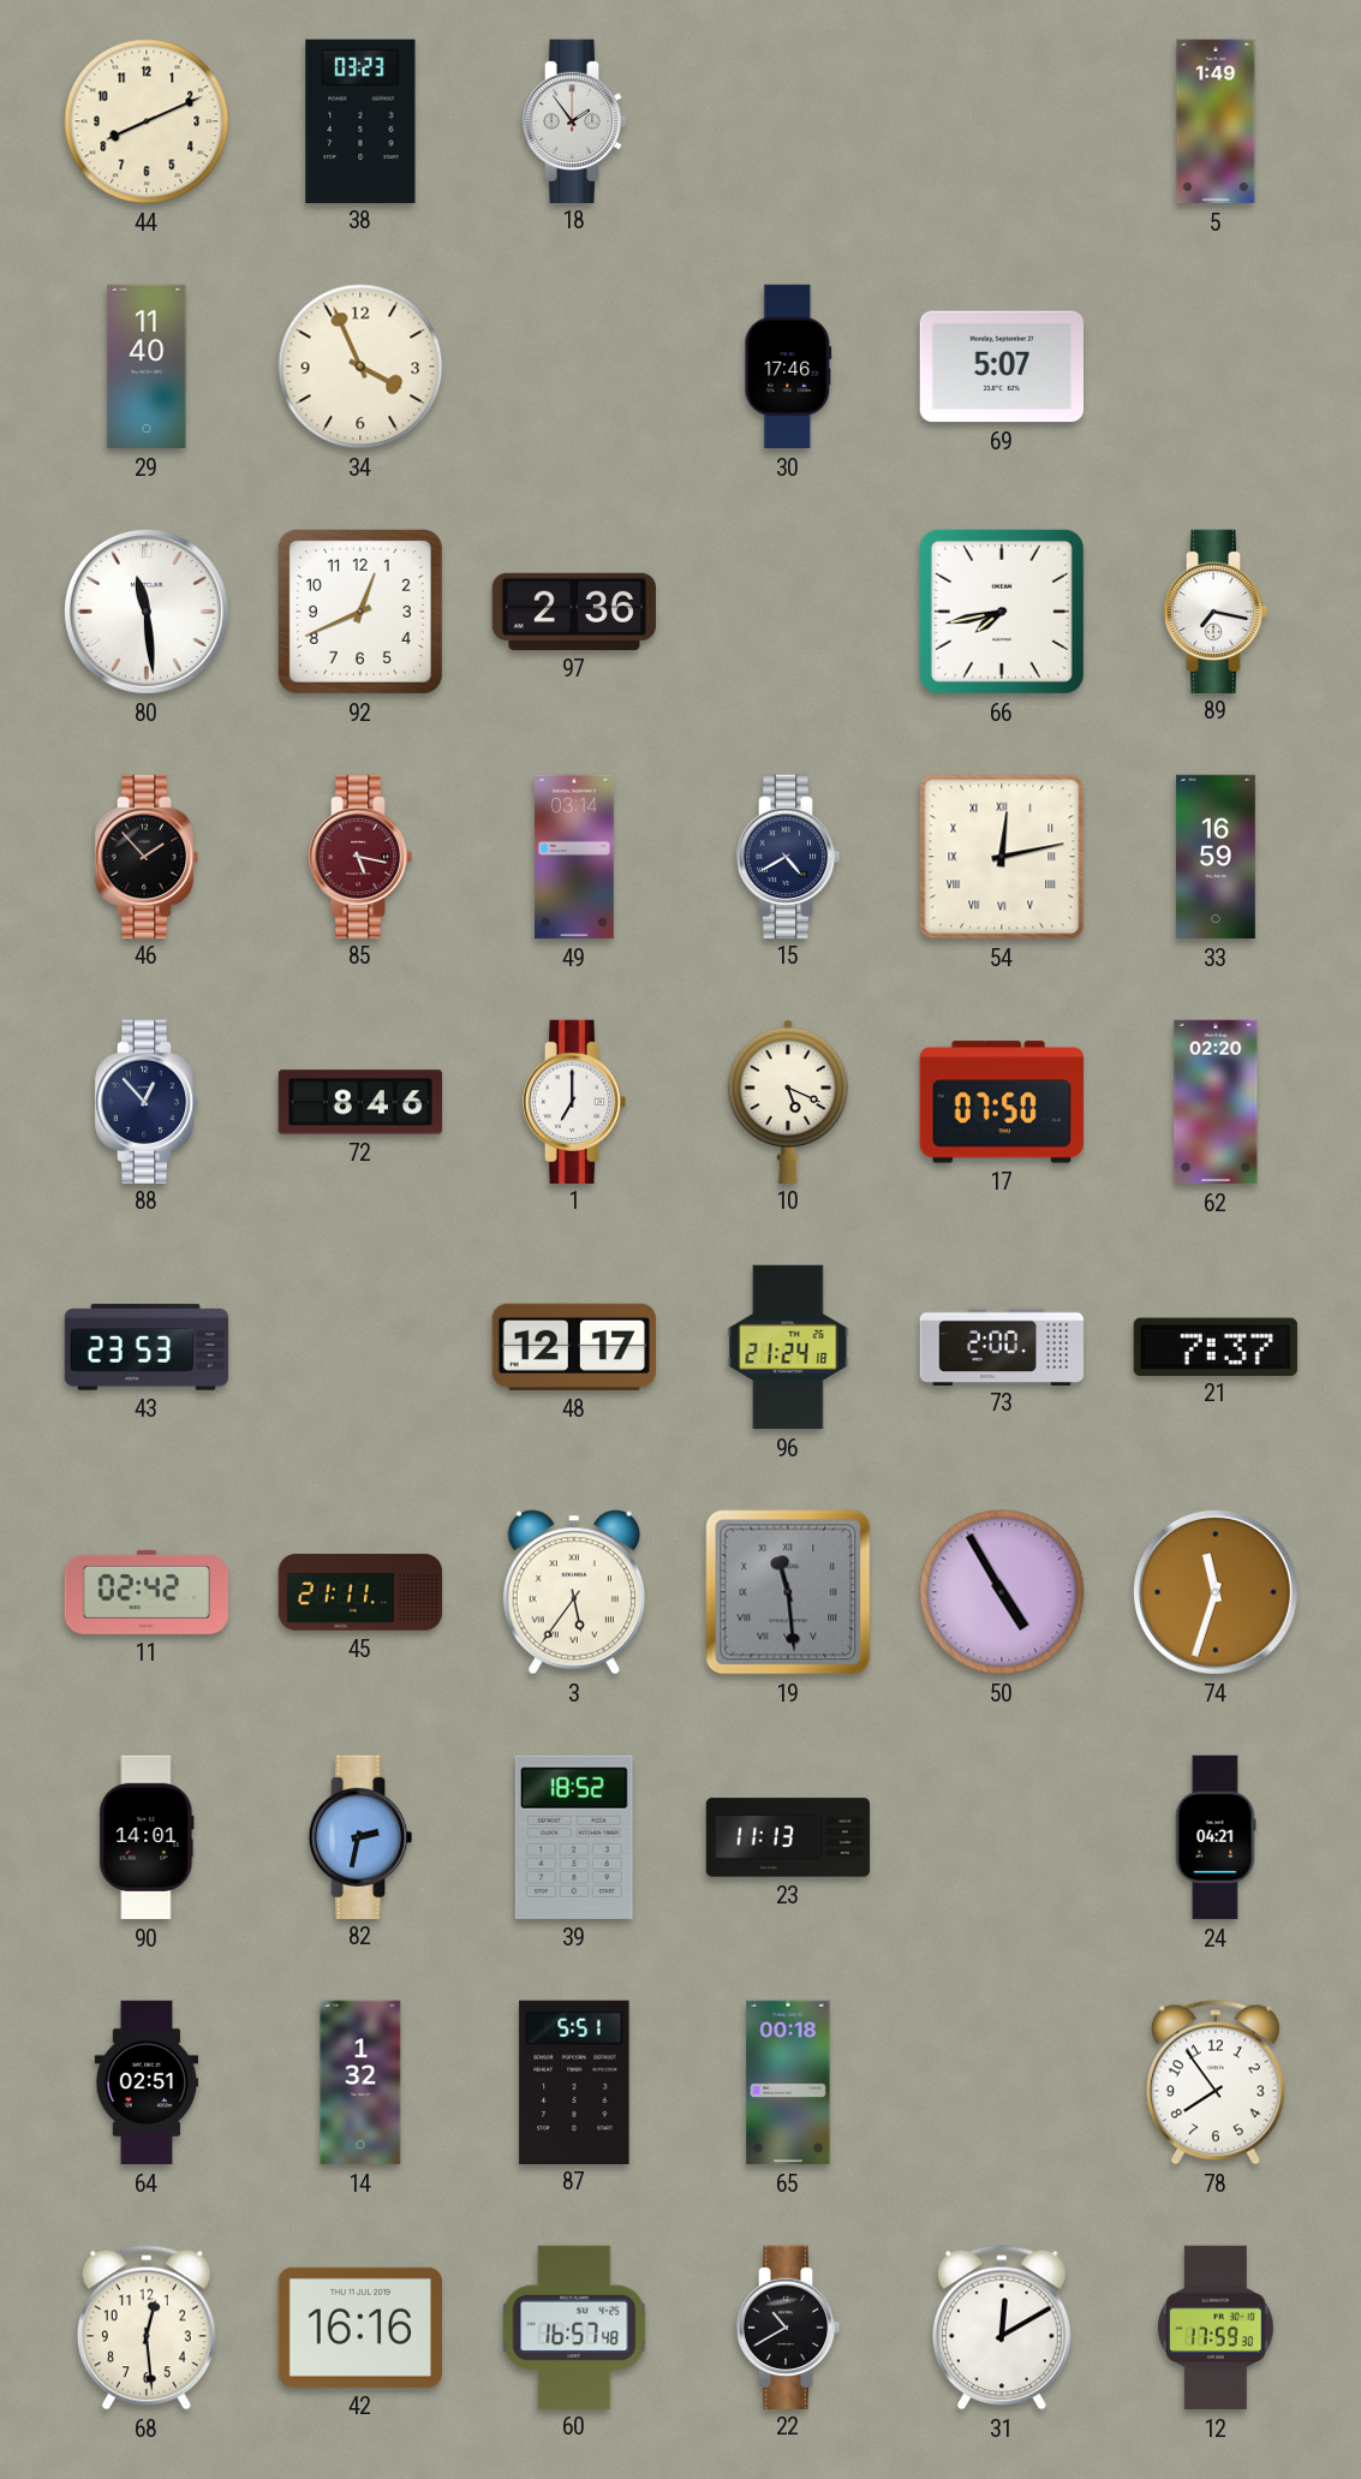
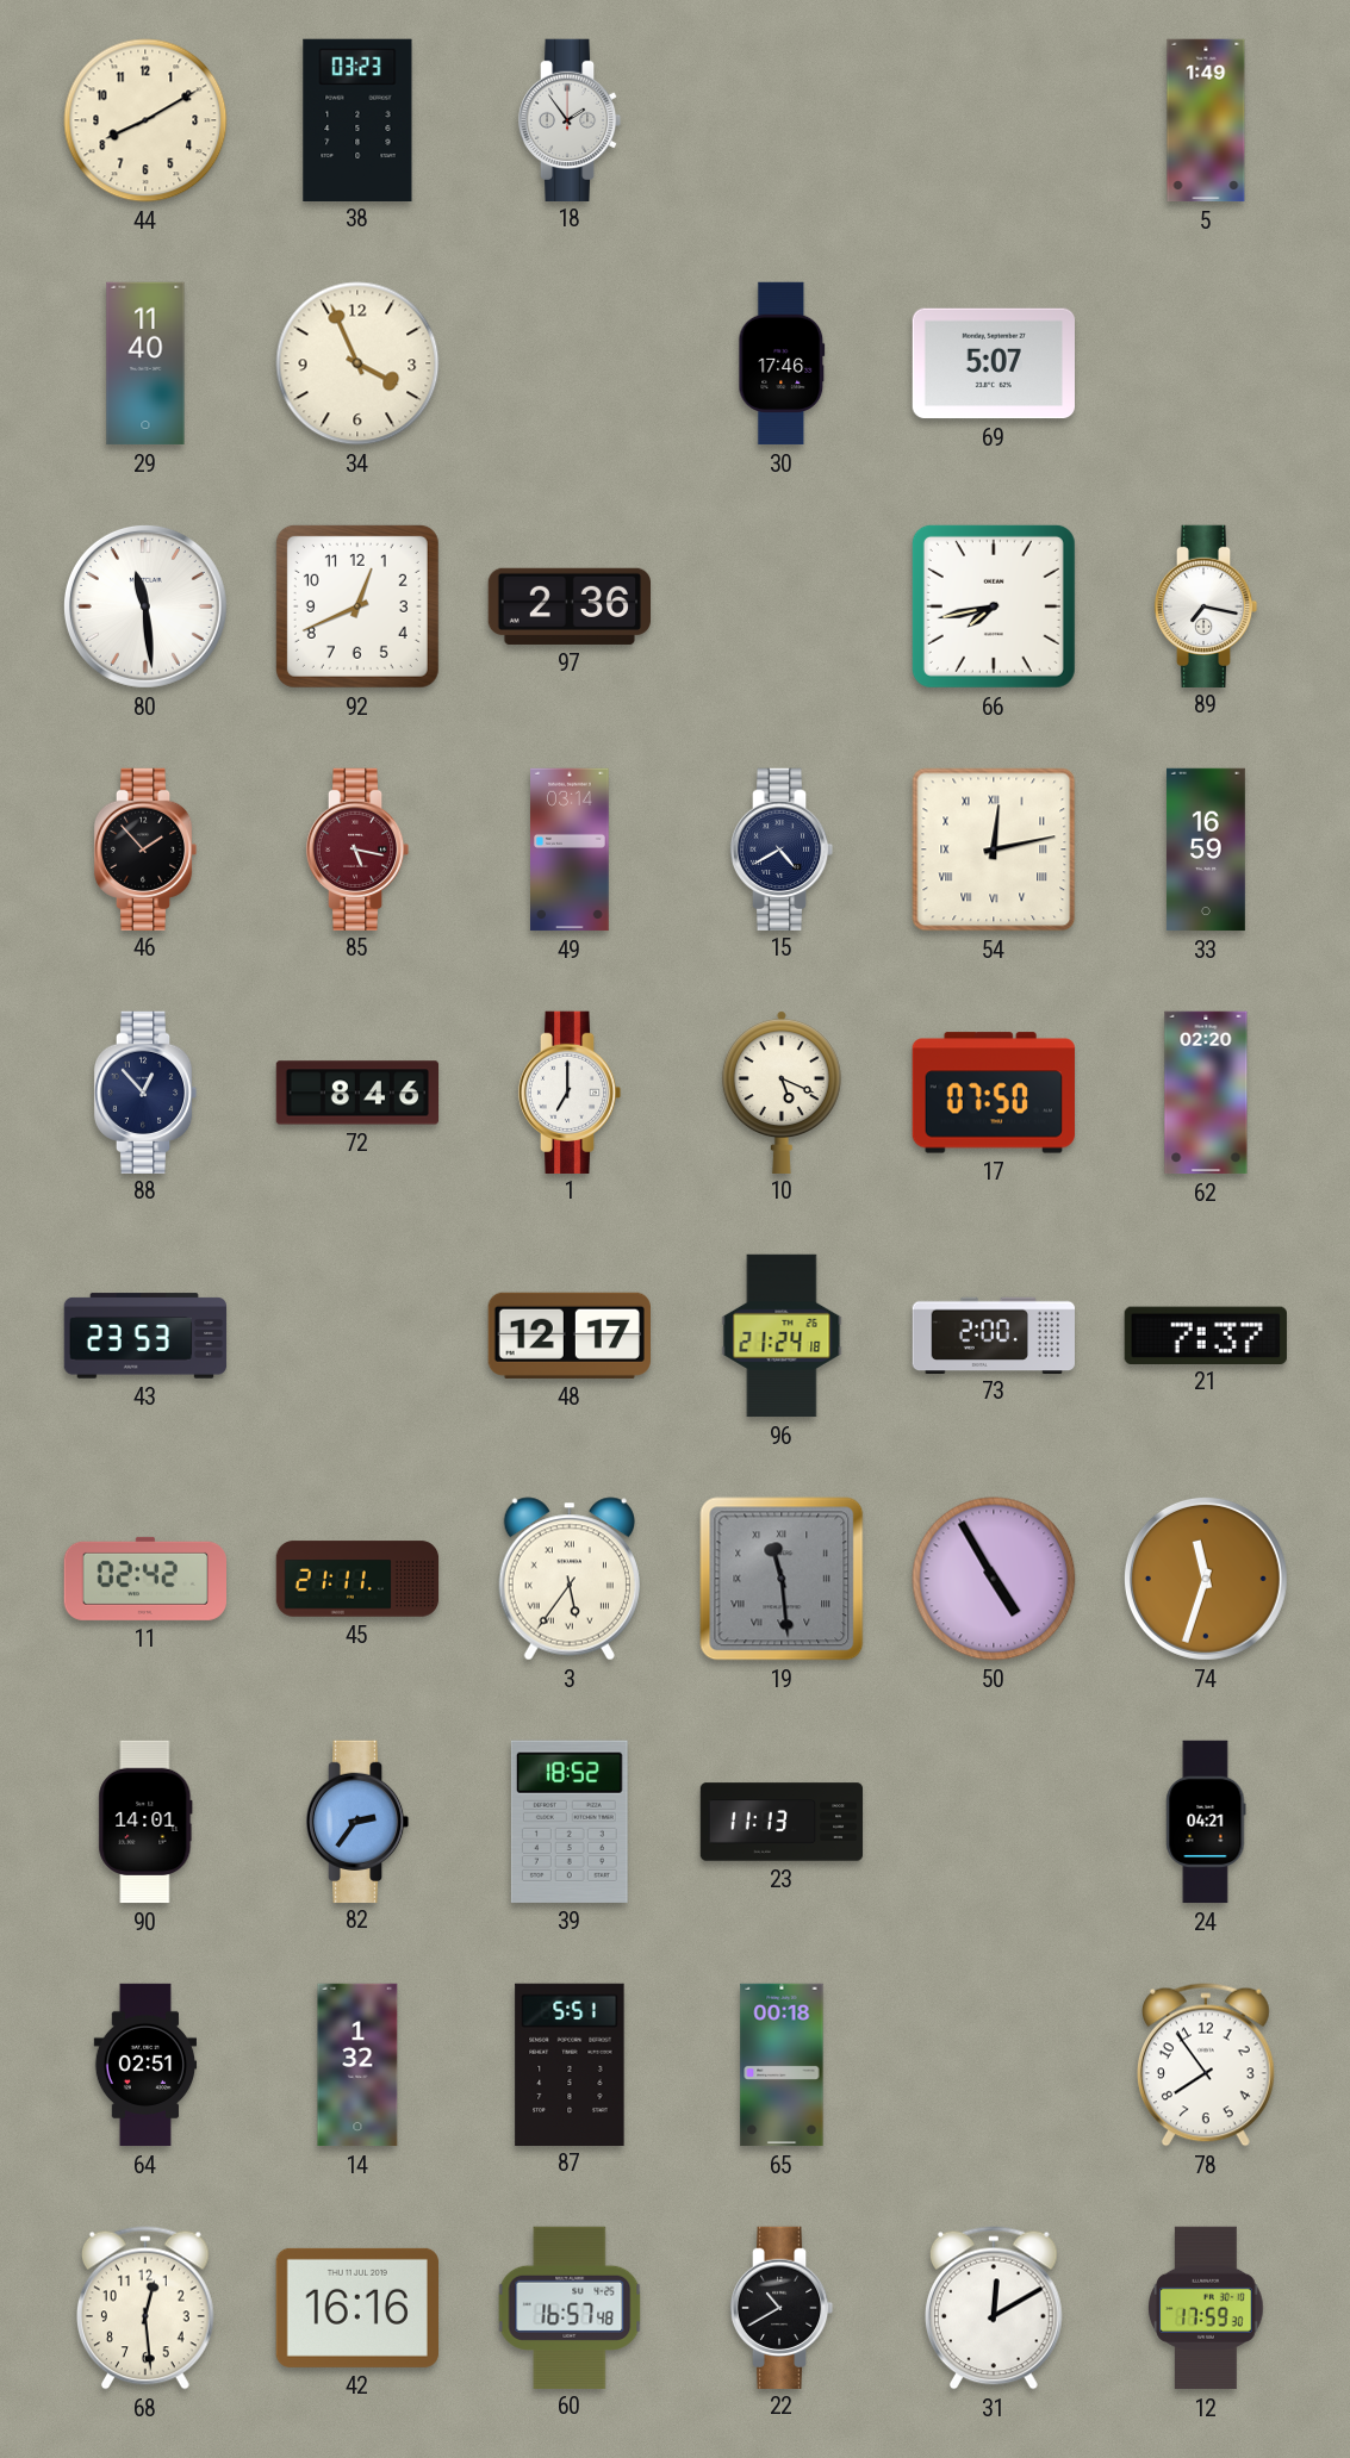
44: 8:11 -> 8:10 (145, 120)
82: 2:32 -> 2:36 (357, 1821)
